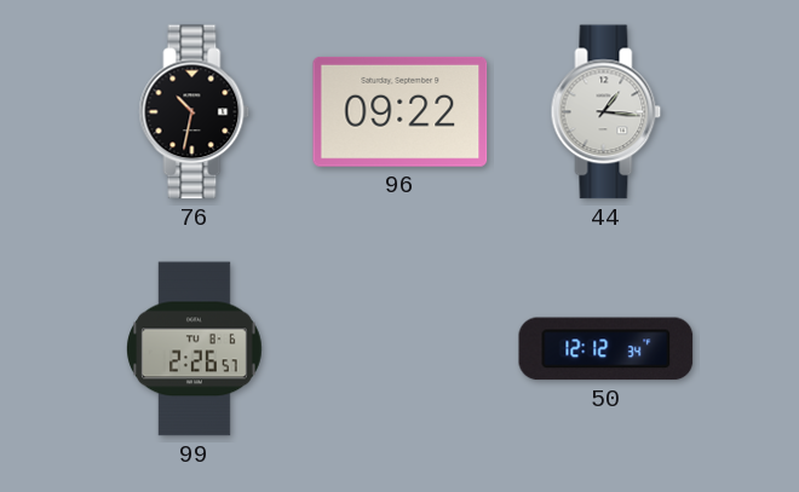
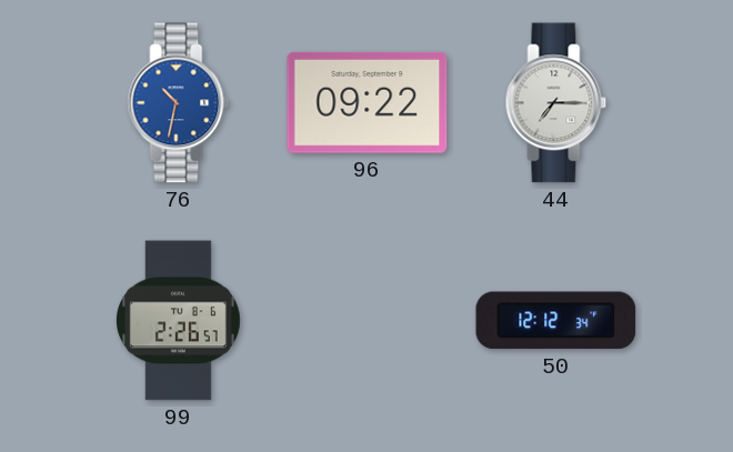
76 dial: black -> blue (179, 103)
44: 1:16 -> 7:15 (556, 103)
